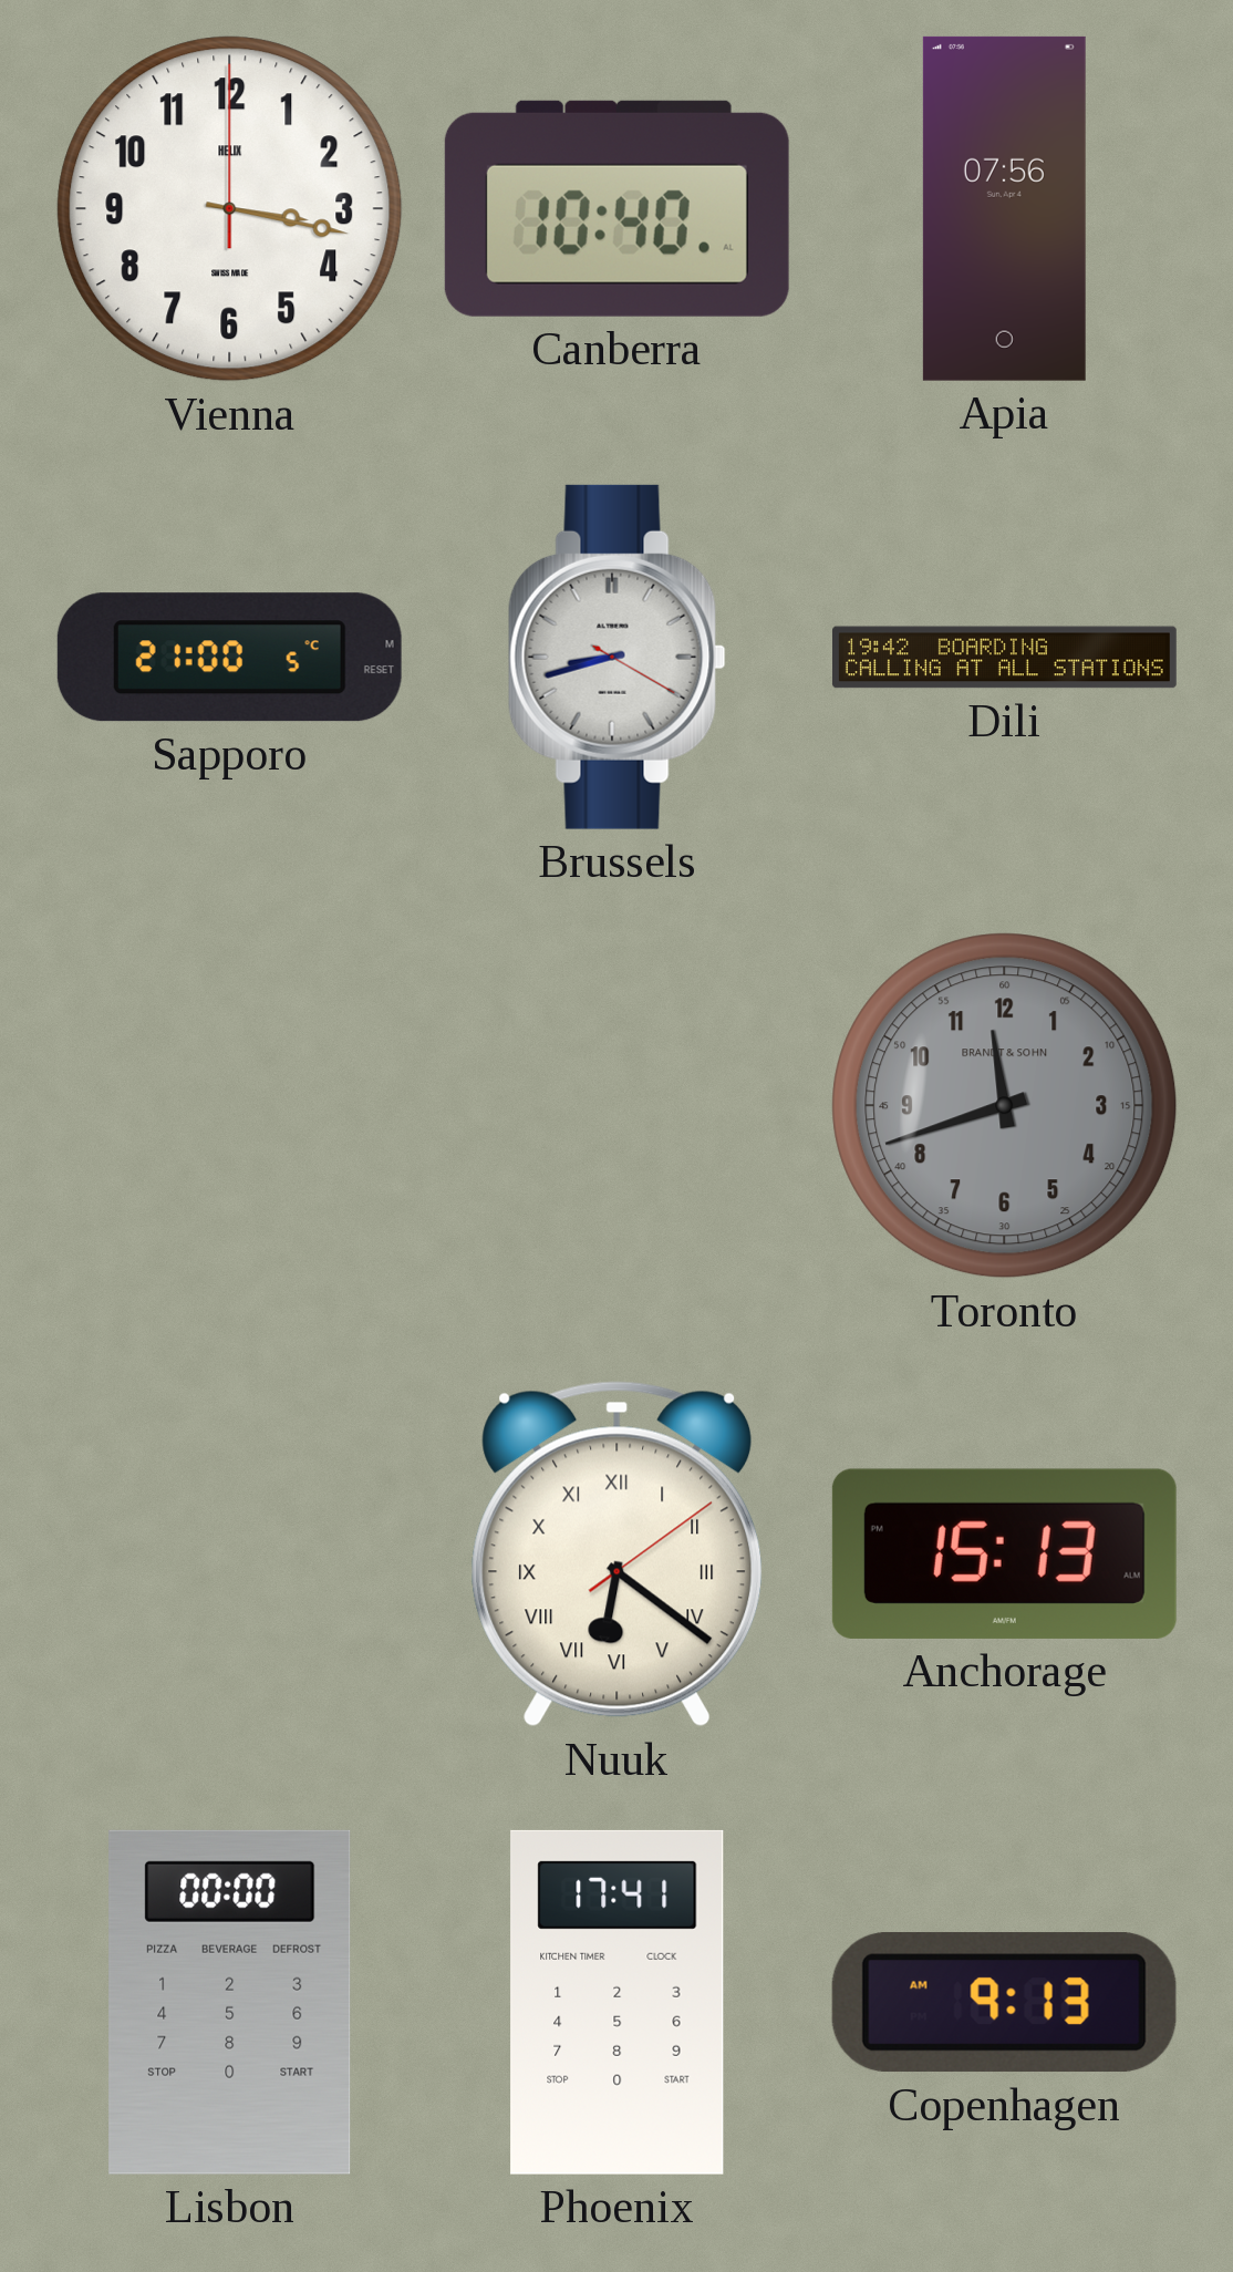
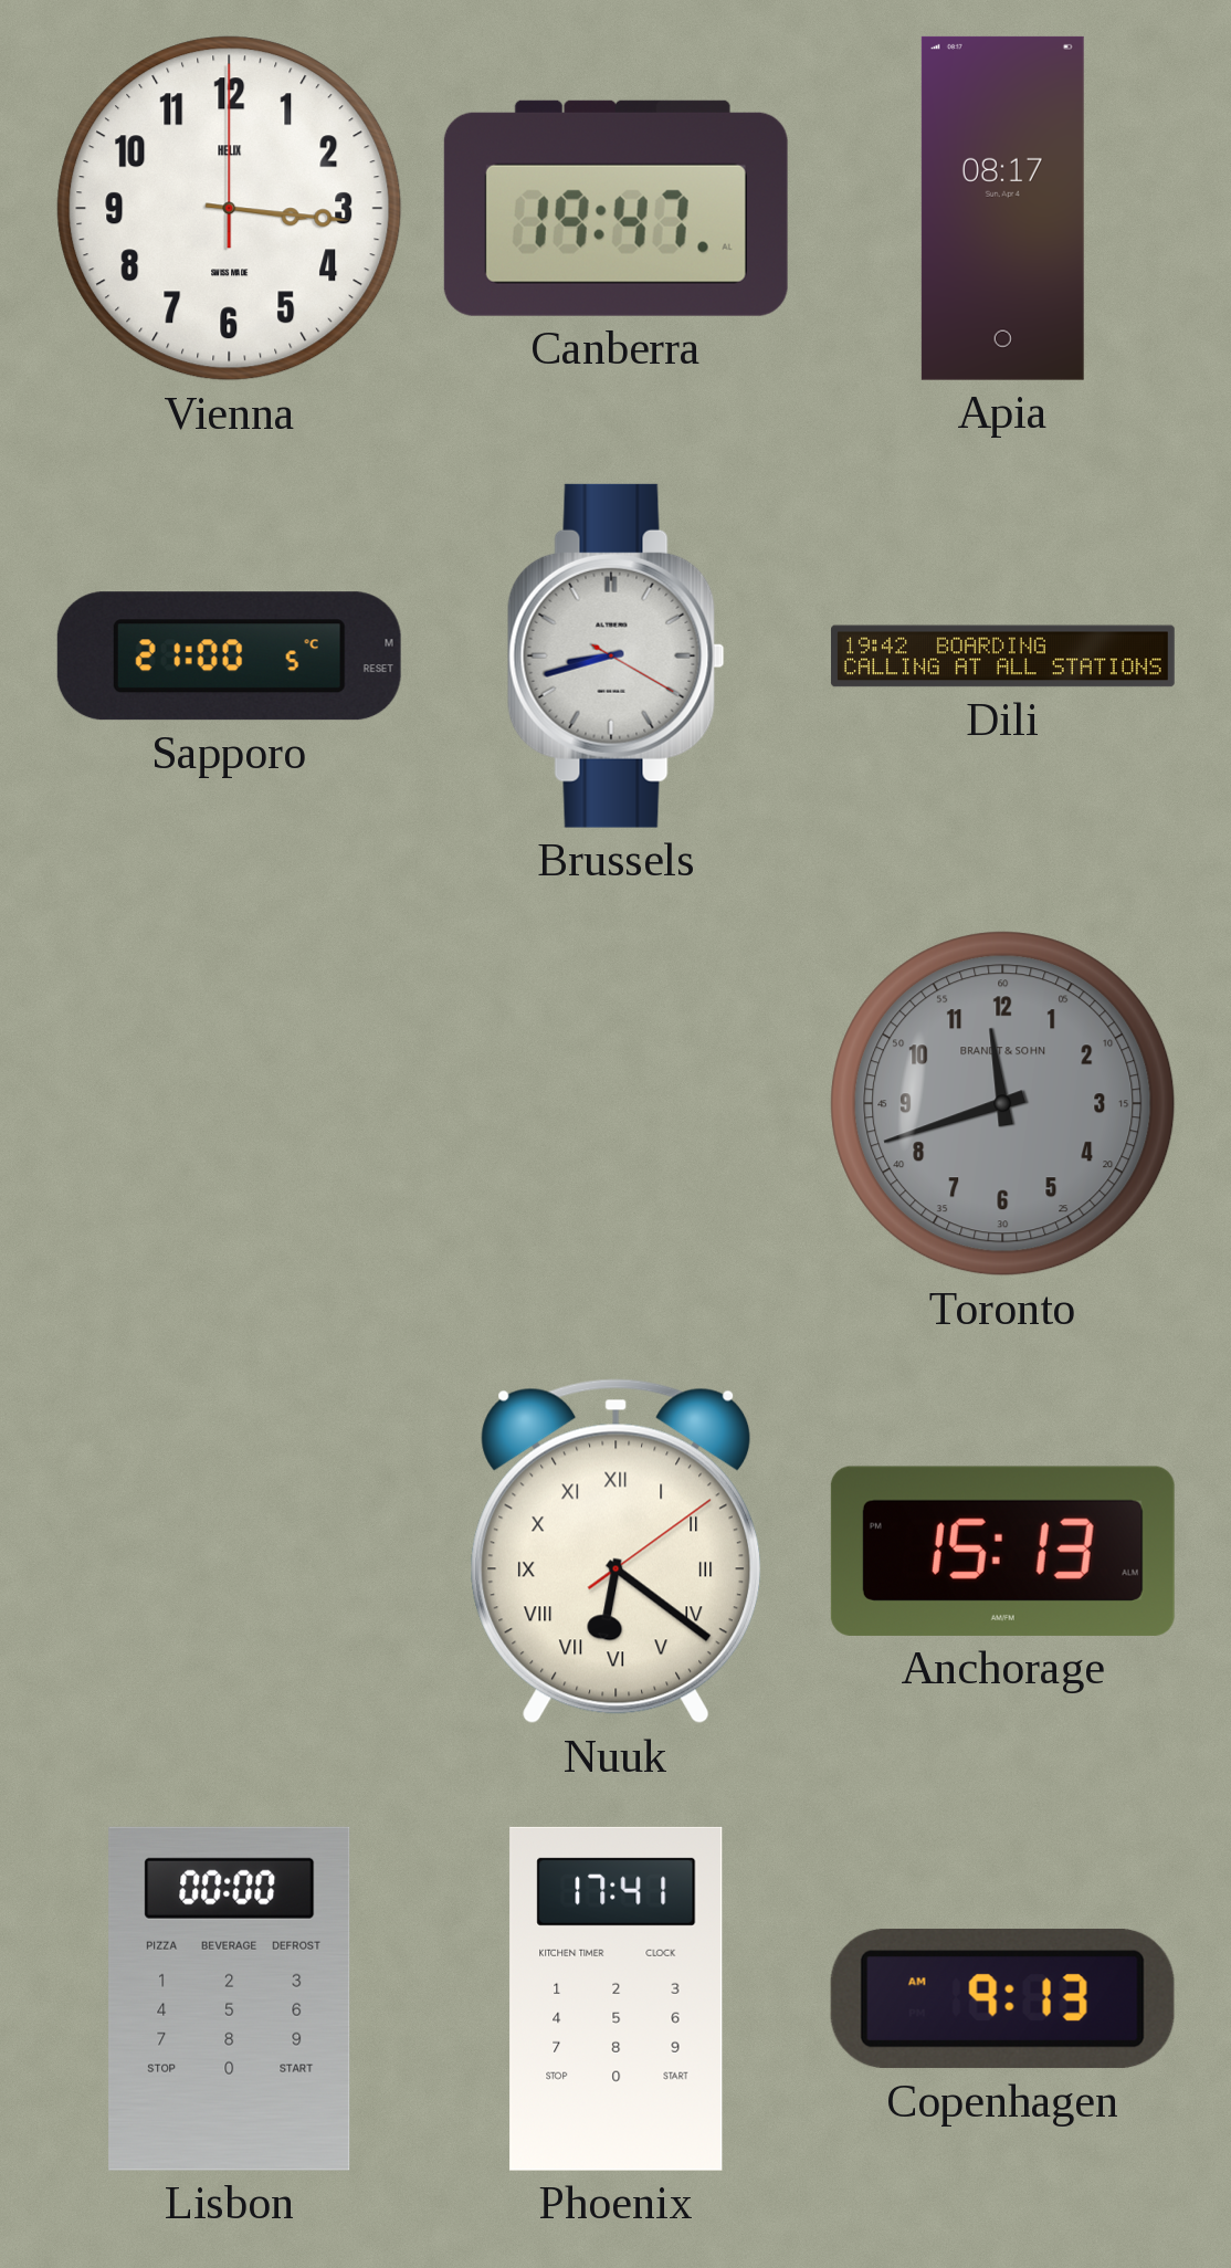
Vienna: 3:17 -> 3:16 (230, 209)
Canberra: 10:40 -> 19:47 (615, 208)
Apia: 07:56 -> 08:17 (1002, 208)
